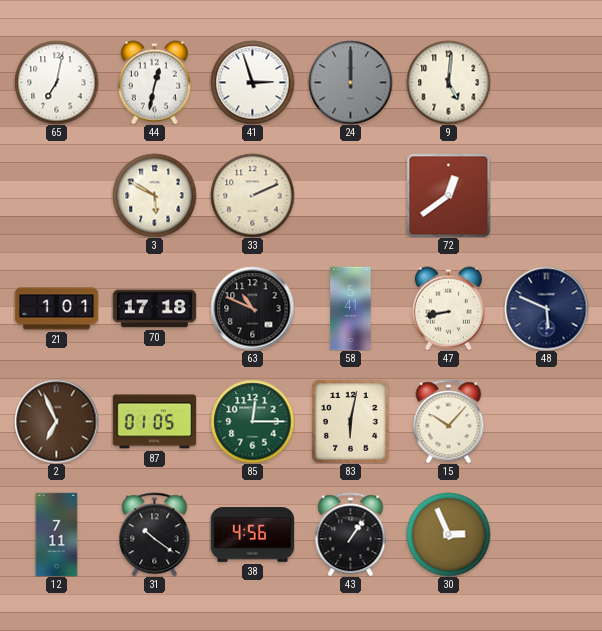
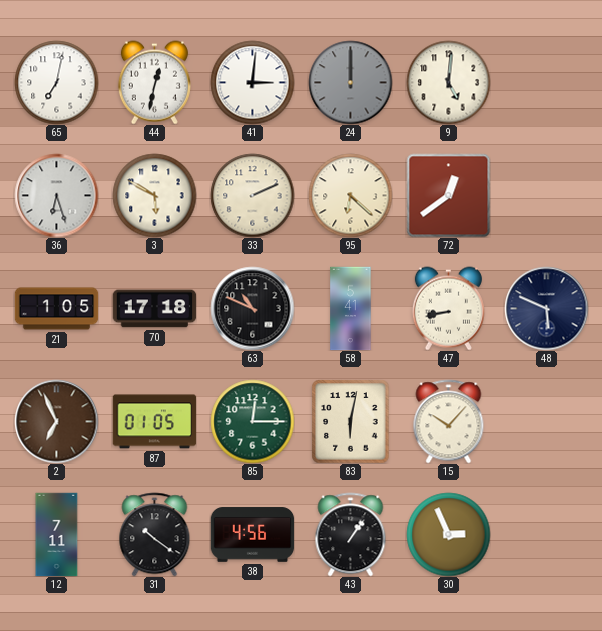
41: 2:57 -> 3:01 (252, 82)
36: none -> 6:27 (56, 195)
95: none -> 6:22 (350, 195)
21: 1:01 -> 1:05 (56, 309)
